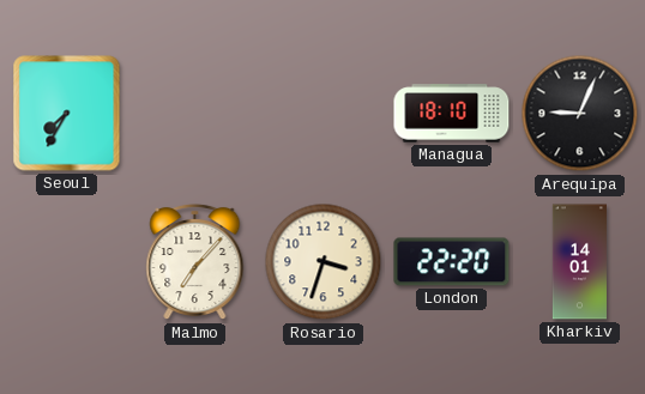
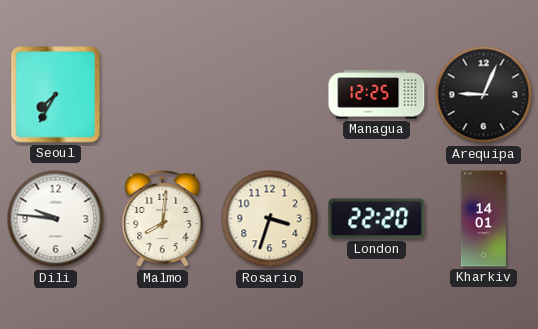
Managua: 18:10 -> 12:25 (377, 95)
Dili: none -> 9:46 (56, 219)
Malmo: 7:07 -> 8:01 (163, 219)
